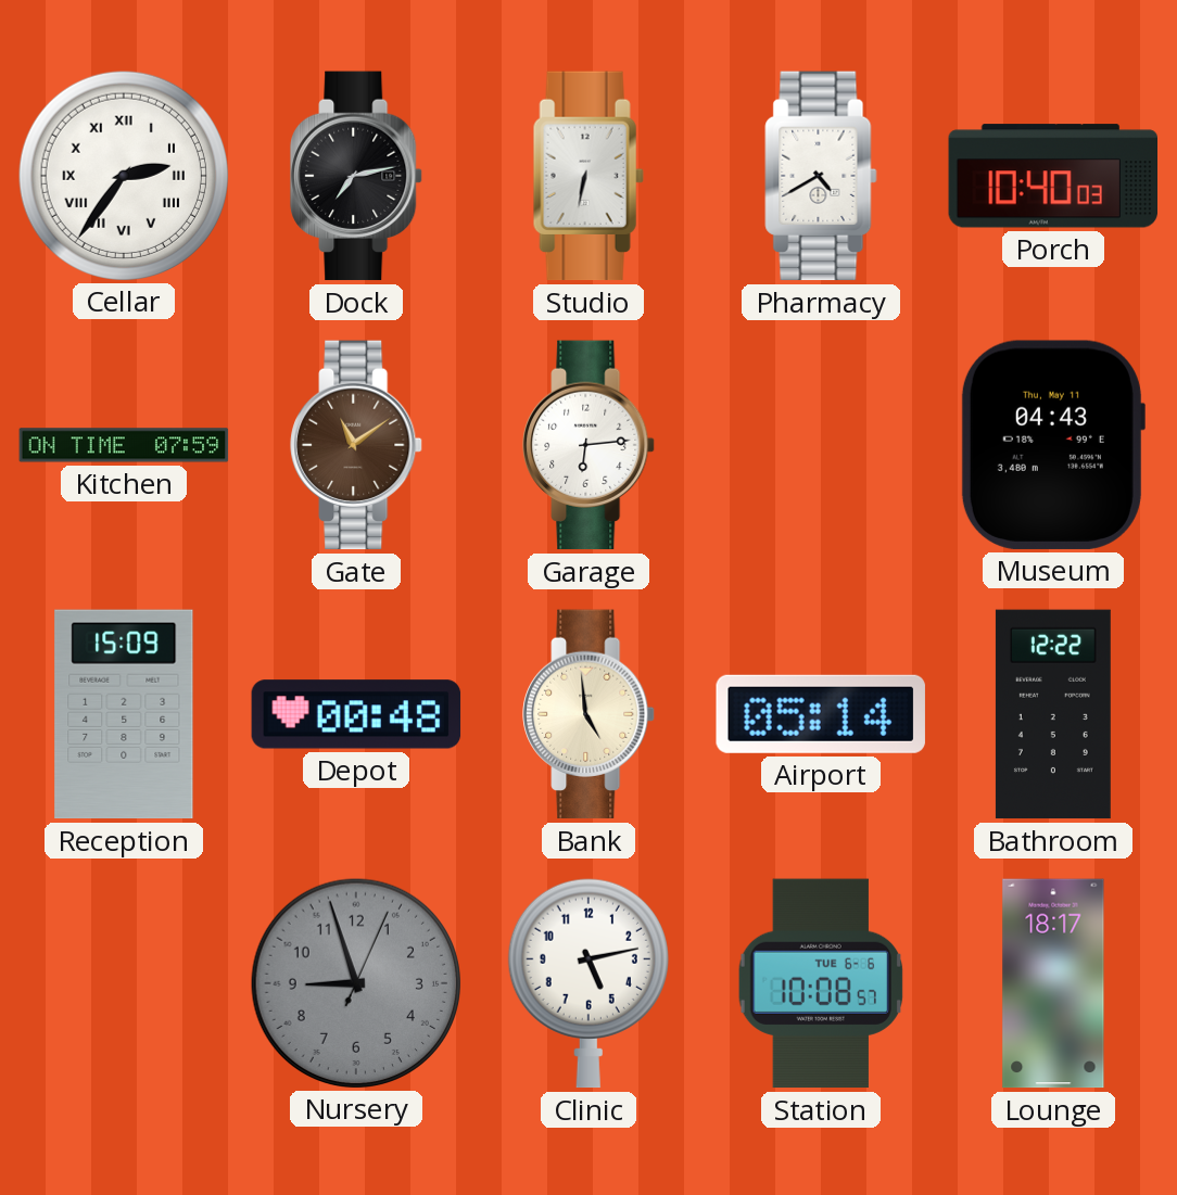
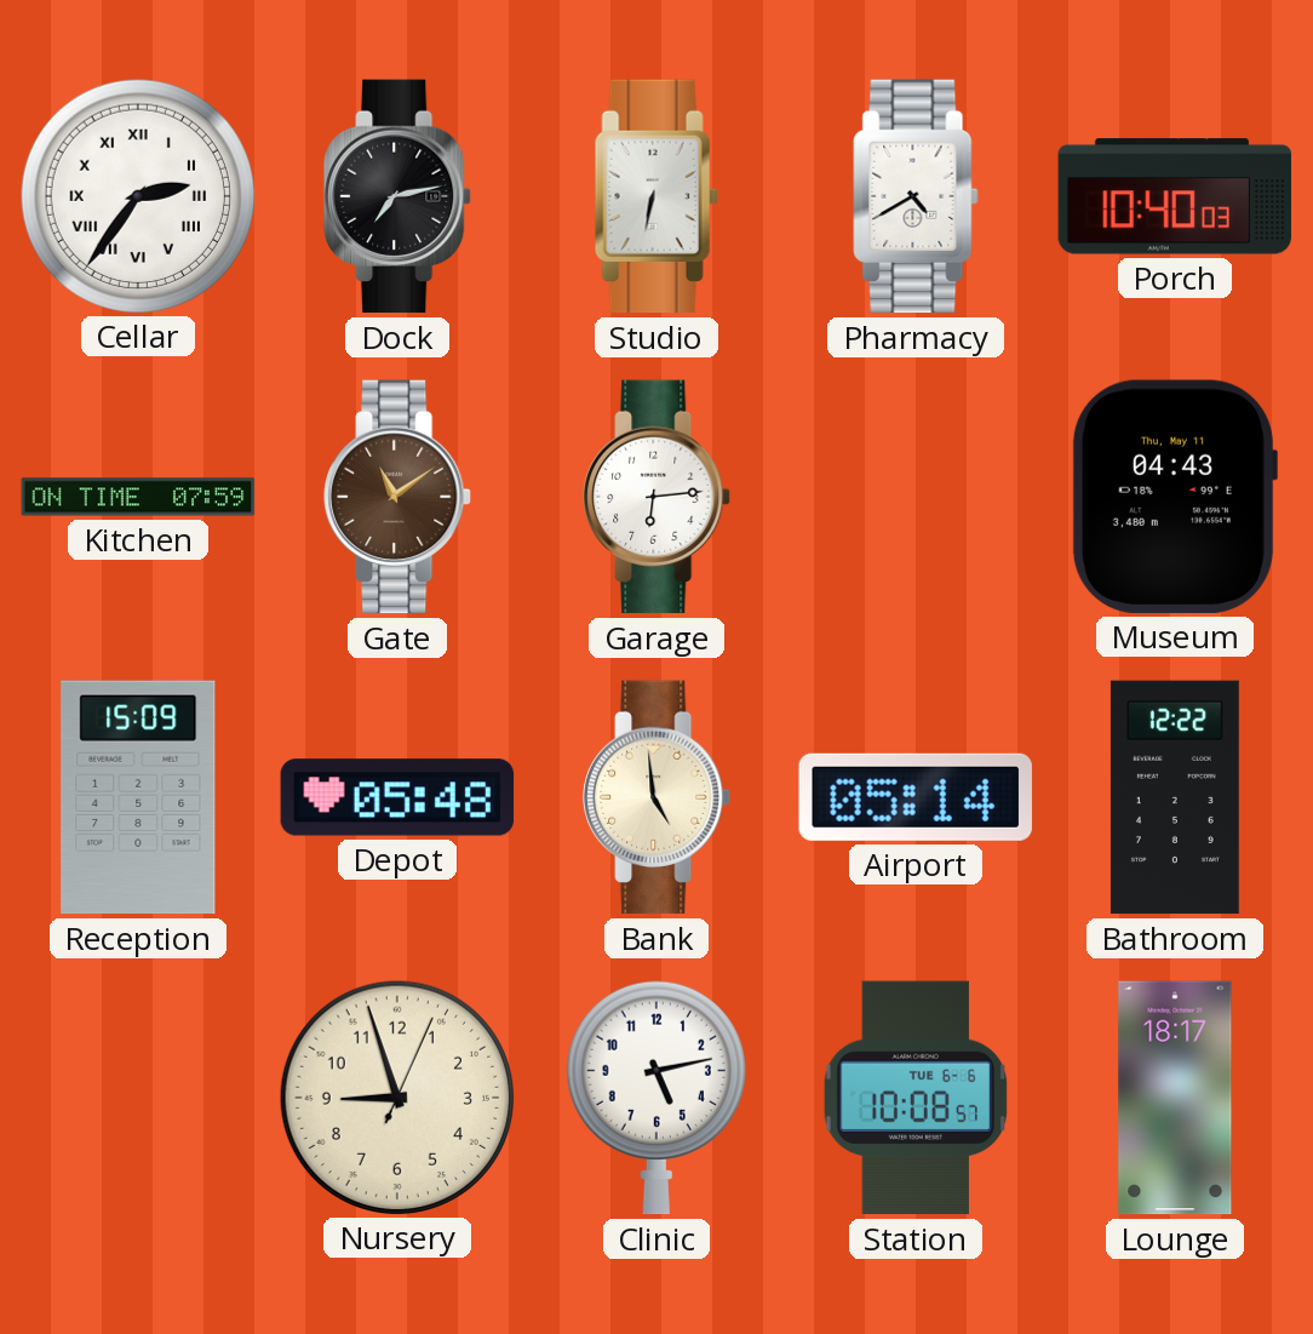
Depot: 00:48 -> 05:48 (397, 797)
Nursery dial: grey -> cream (396, 1097)
